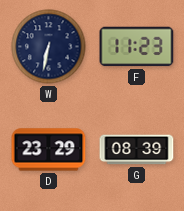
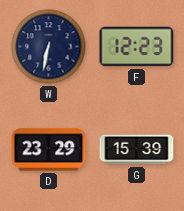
F: 11:23 -> 12:23 (137, 47)
G: 08:39 -> 15:39 (137, 150)
